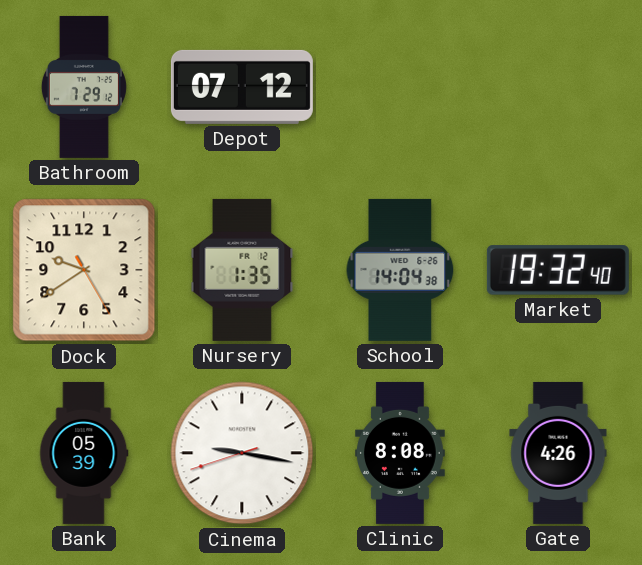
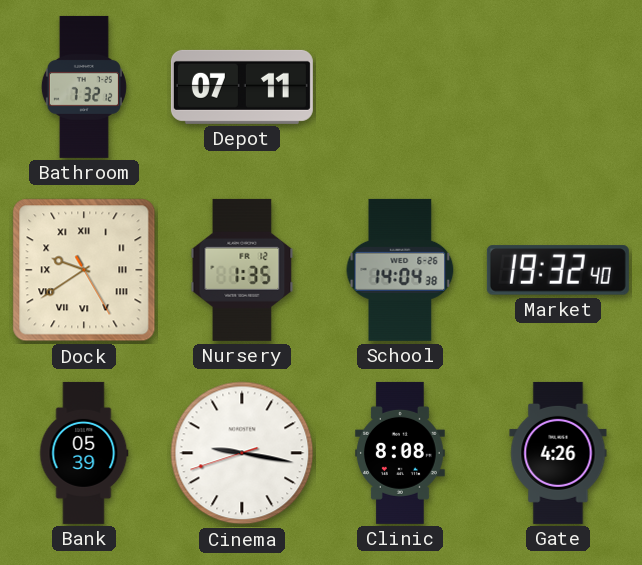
Bathroom: 7:29 -> 7:32 (84, 87)
Depot: 07:12 -> 07:11 (242, 87)
Dock numerals: Arabic -> Roman (84, 270)
